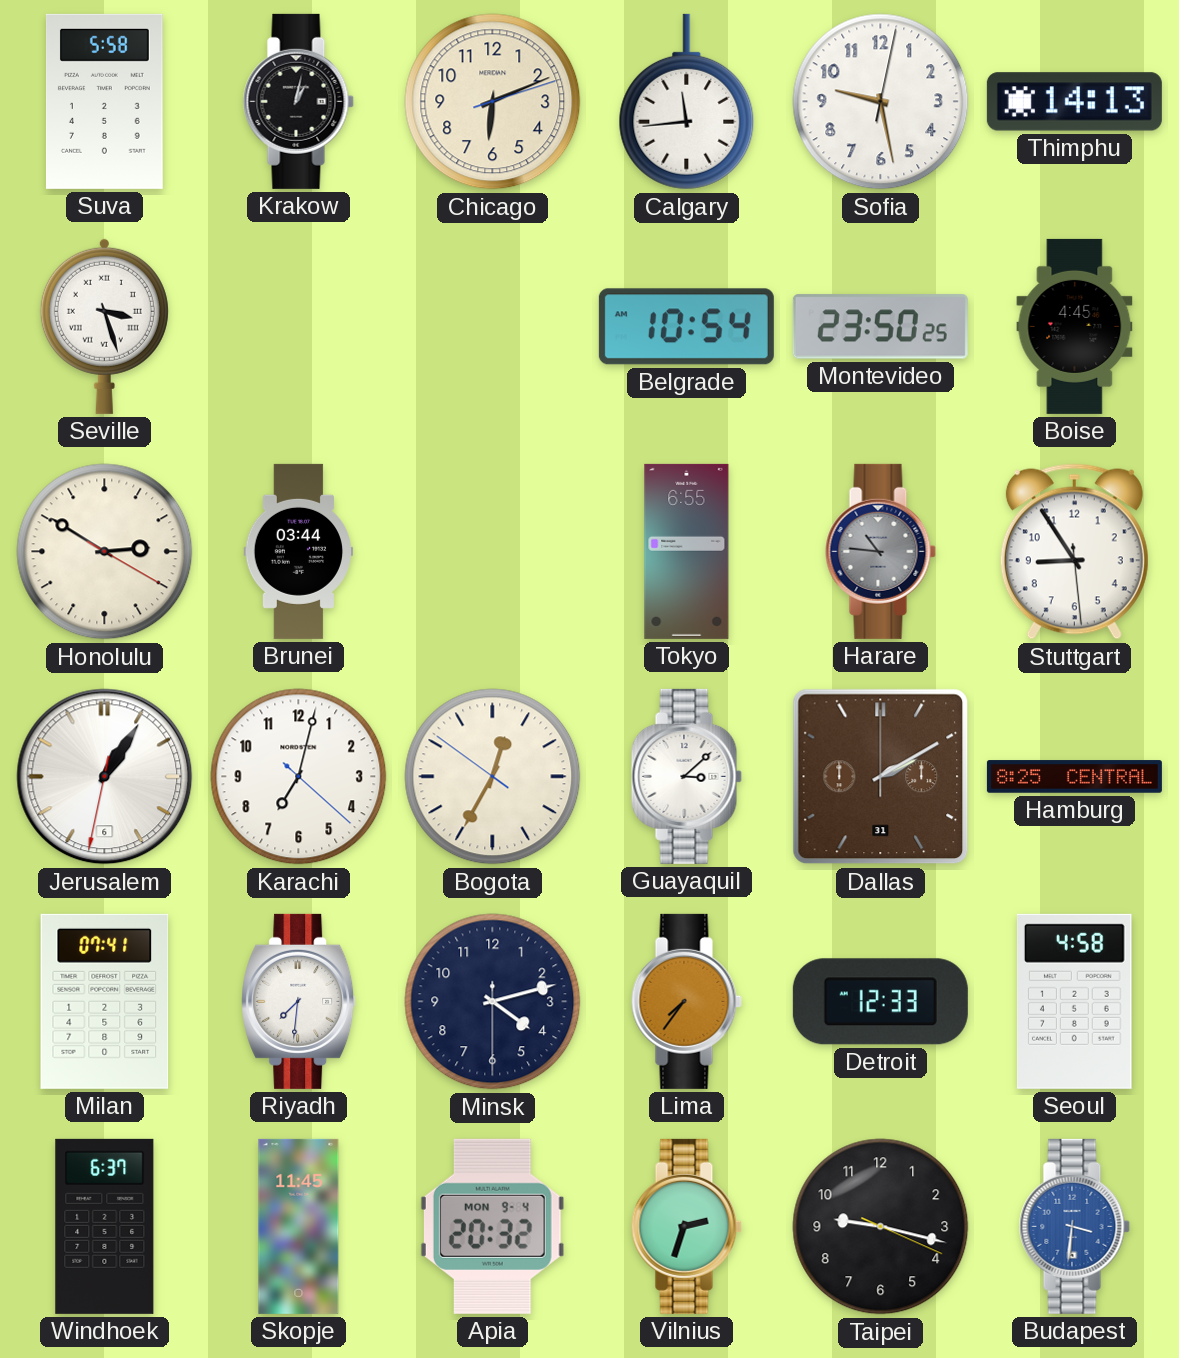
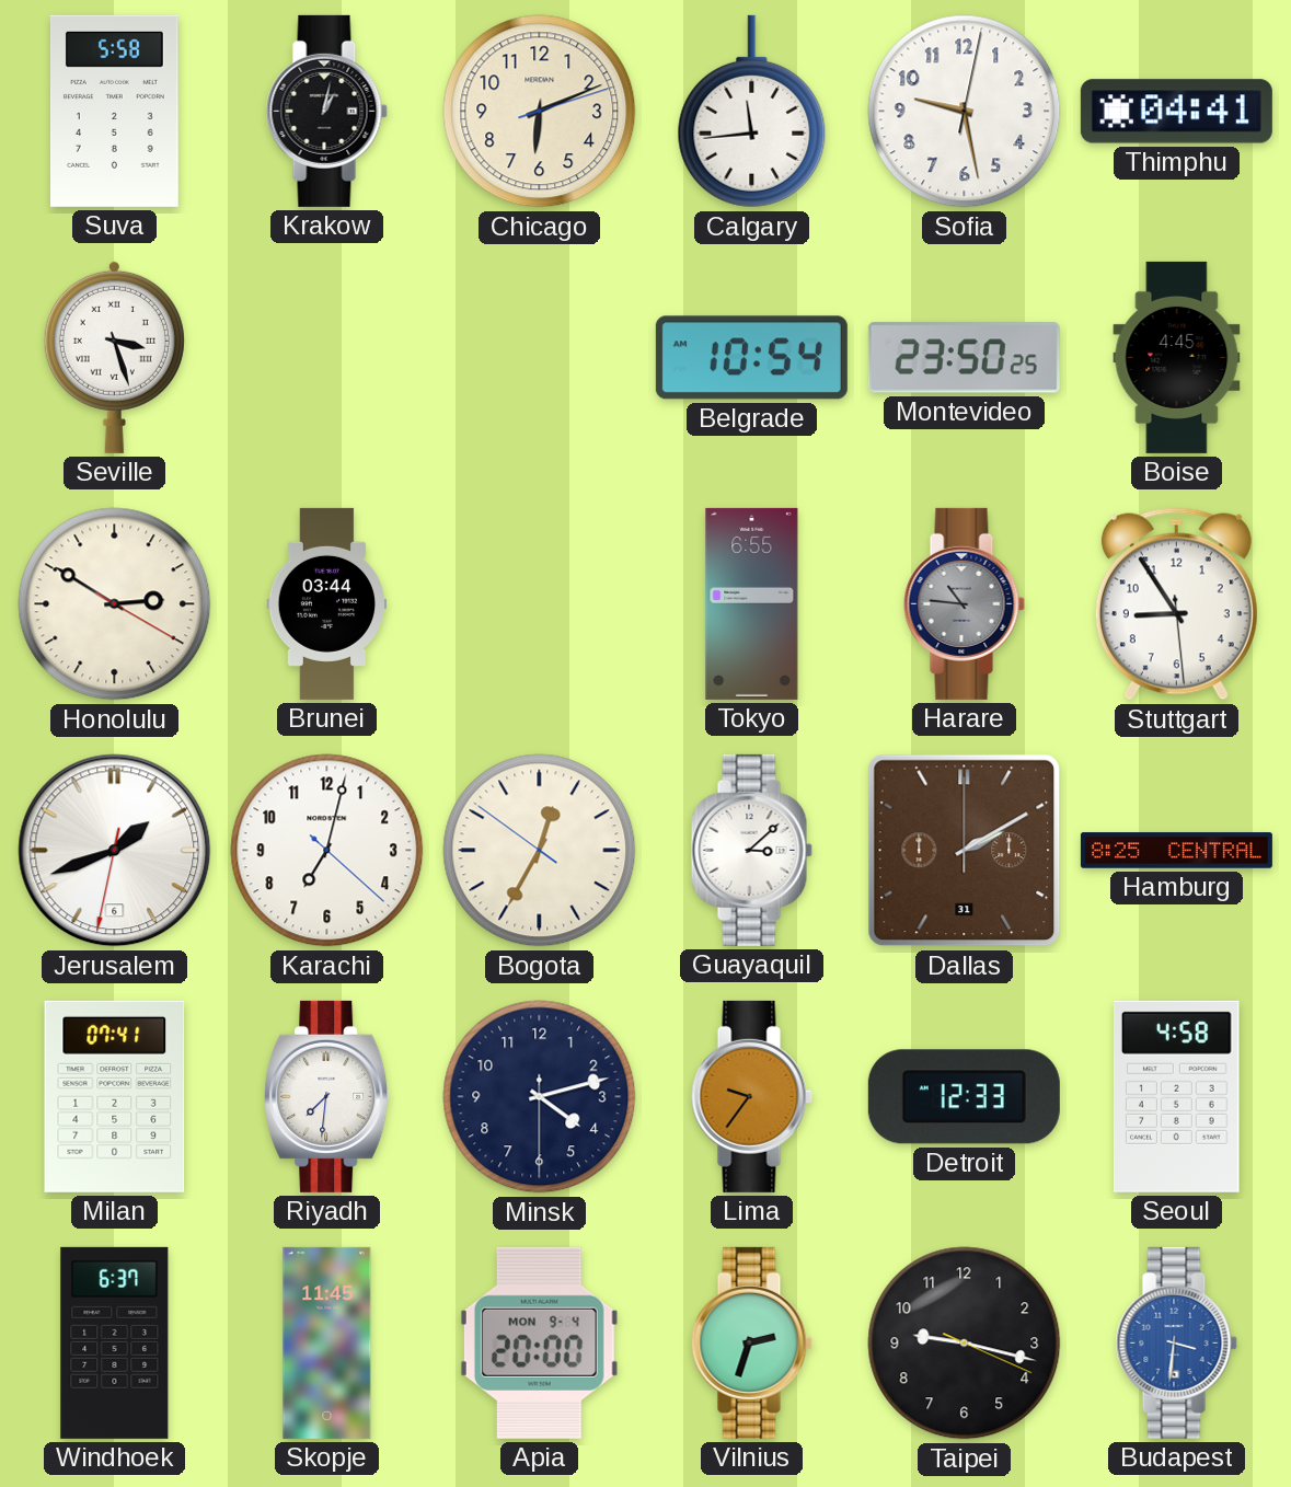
Thimphu: 14:13 -> 04:41 (1176, 112)
Jerusalem: 1:05 -> 1:41 (115, 851)
Lima: 7:36 -> 9:36 (751, 1096)
Apia: 20:32 -> 20:00 (539, 1342)
